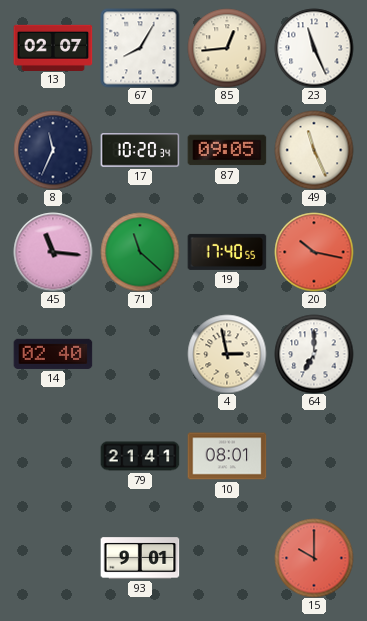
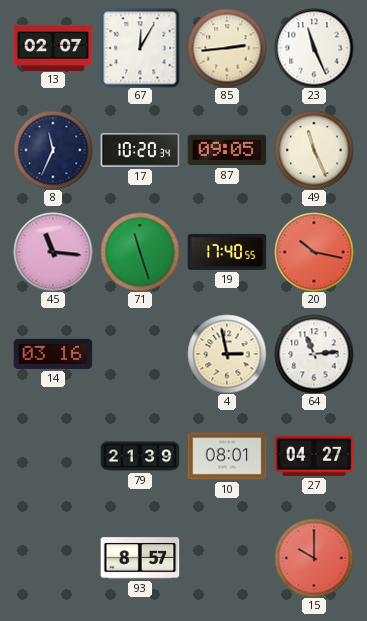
67: 8:05 -> 12:05 (140, 48)
85: 12:44 -> 2:44 (227, 48)
71: 11:22 -> 11:27 (140, 252)
14: 02:40 -> 03:16 (53, 354)
64: 7:00 -> 11:14 (314, 354)
79: 21:41 -> 21:39 (140, 456)
27: none -> 04:27 (314, 456)
93: 9:01 -> 8:57 (140, 558)
